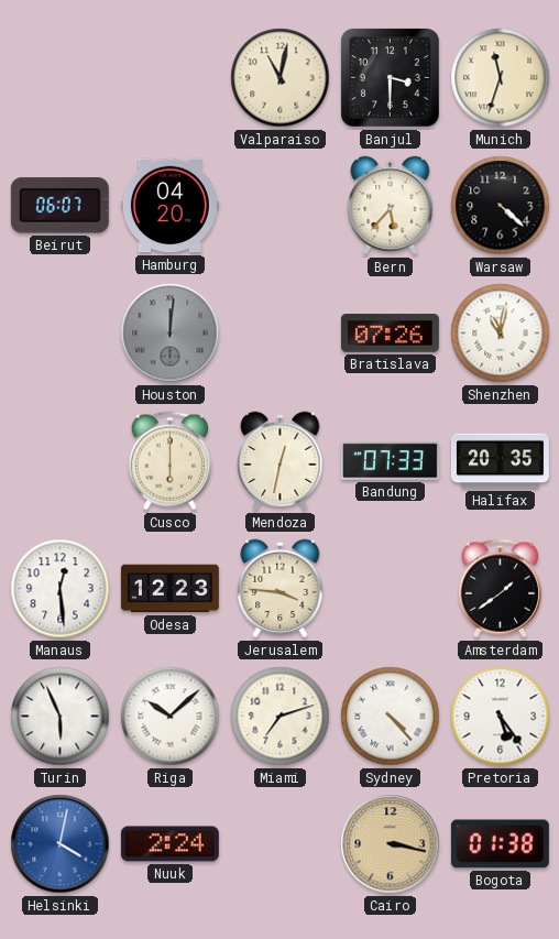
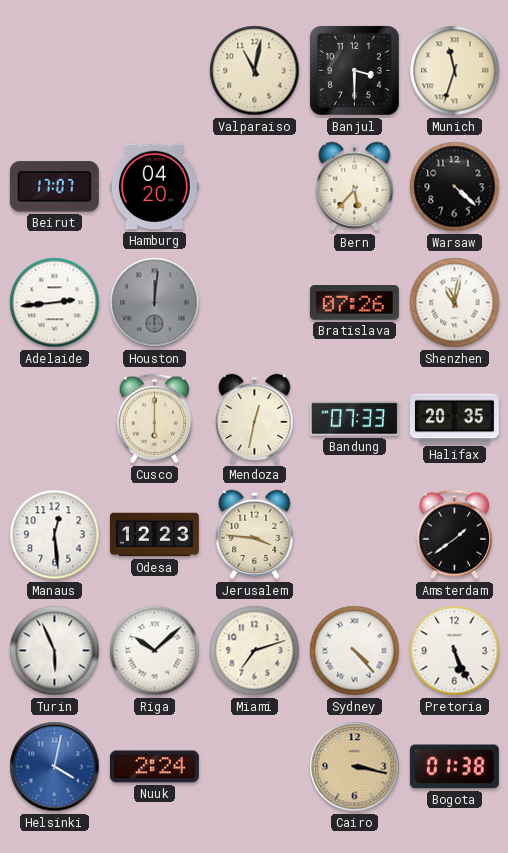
Beirut: 06:07 -> 17:07 (54, 187)
Adelaide: none -> 2:44 (55, 303)
Pretoria: 5:24 -> 5:26 (455, 651)
